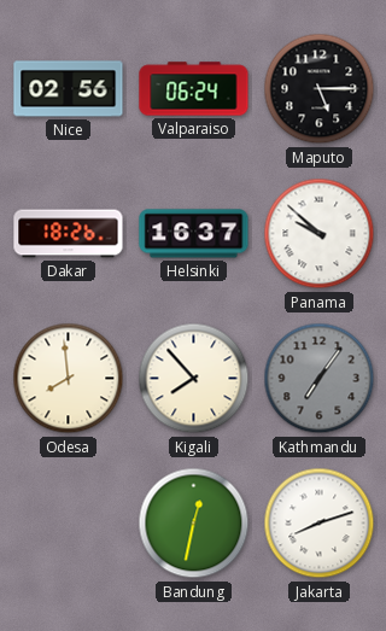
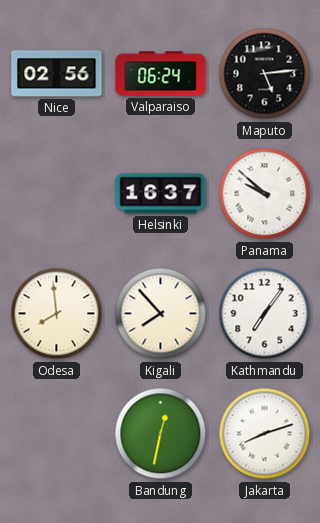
Maputo: 5:15 -> 5:14 (265, 74)
Dakar: 18:26 -> none (69, 234)
Kathmandu dial: grey -> white (265, 314)
